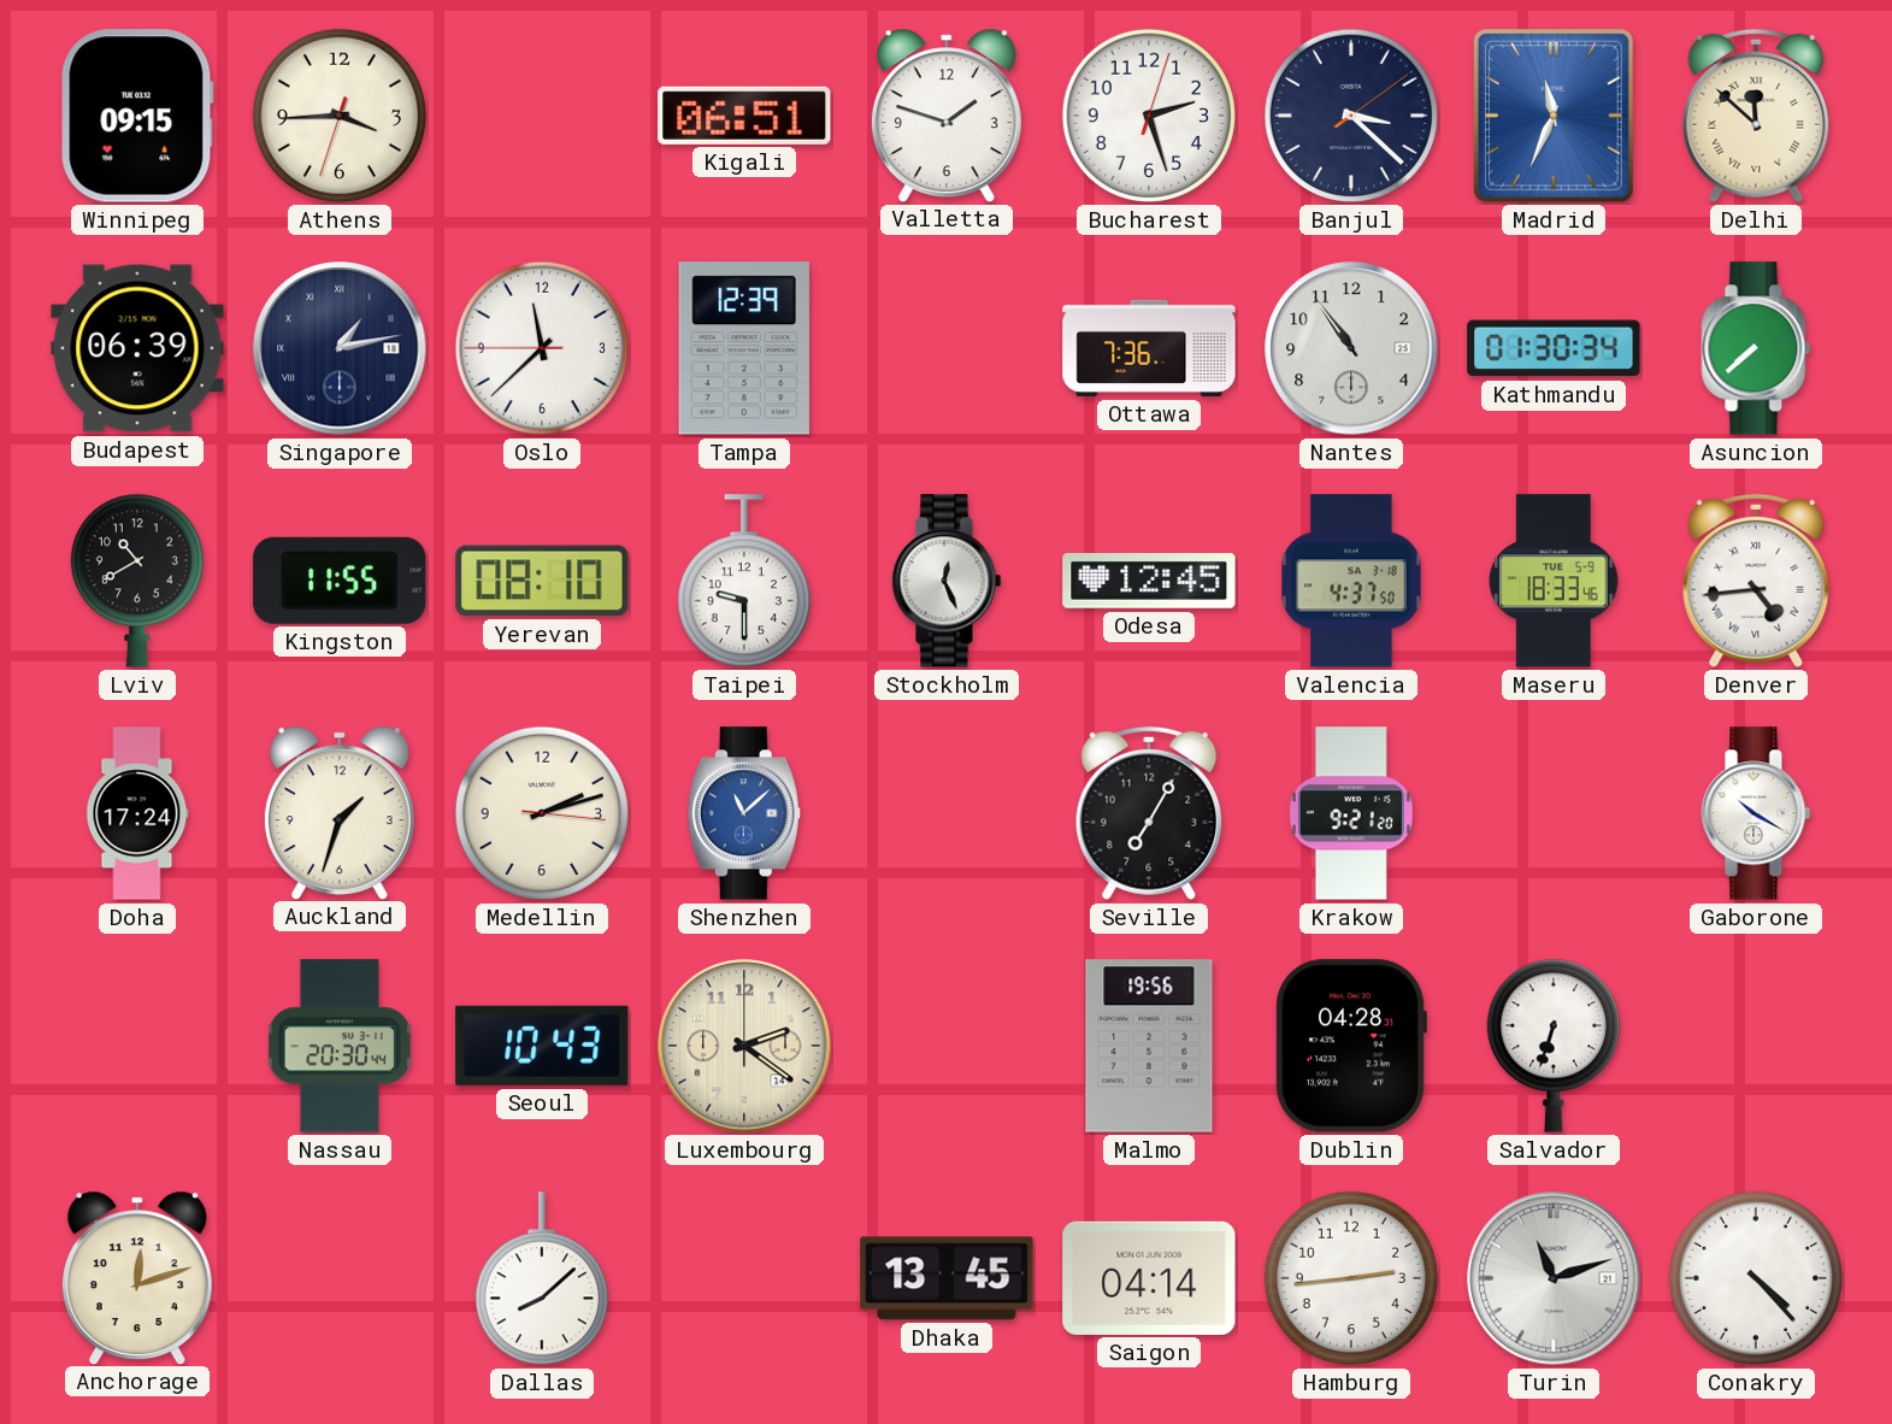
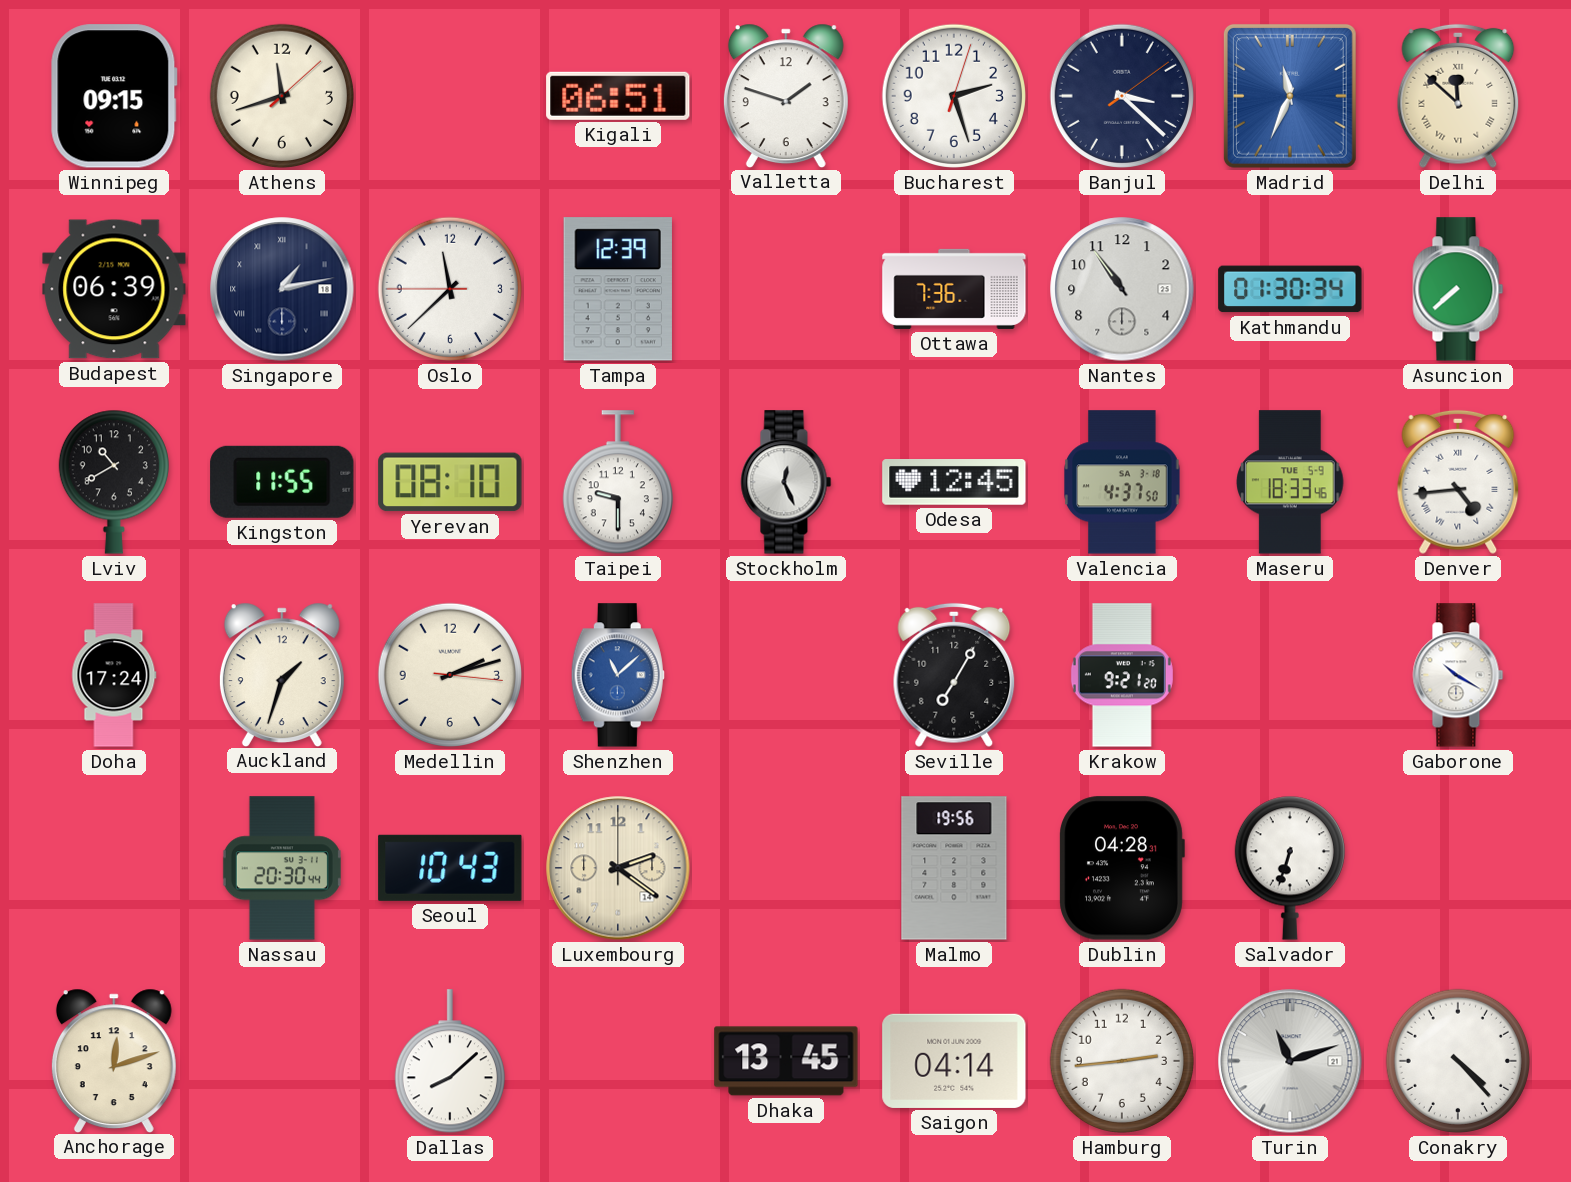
Athens: 3:44 -> 11:42 (282, 96)
